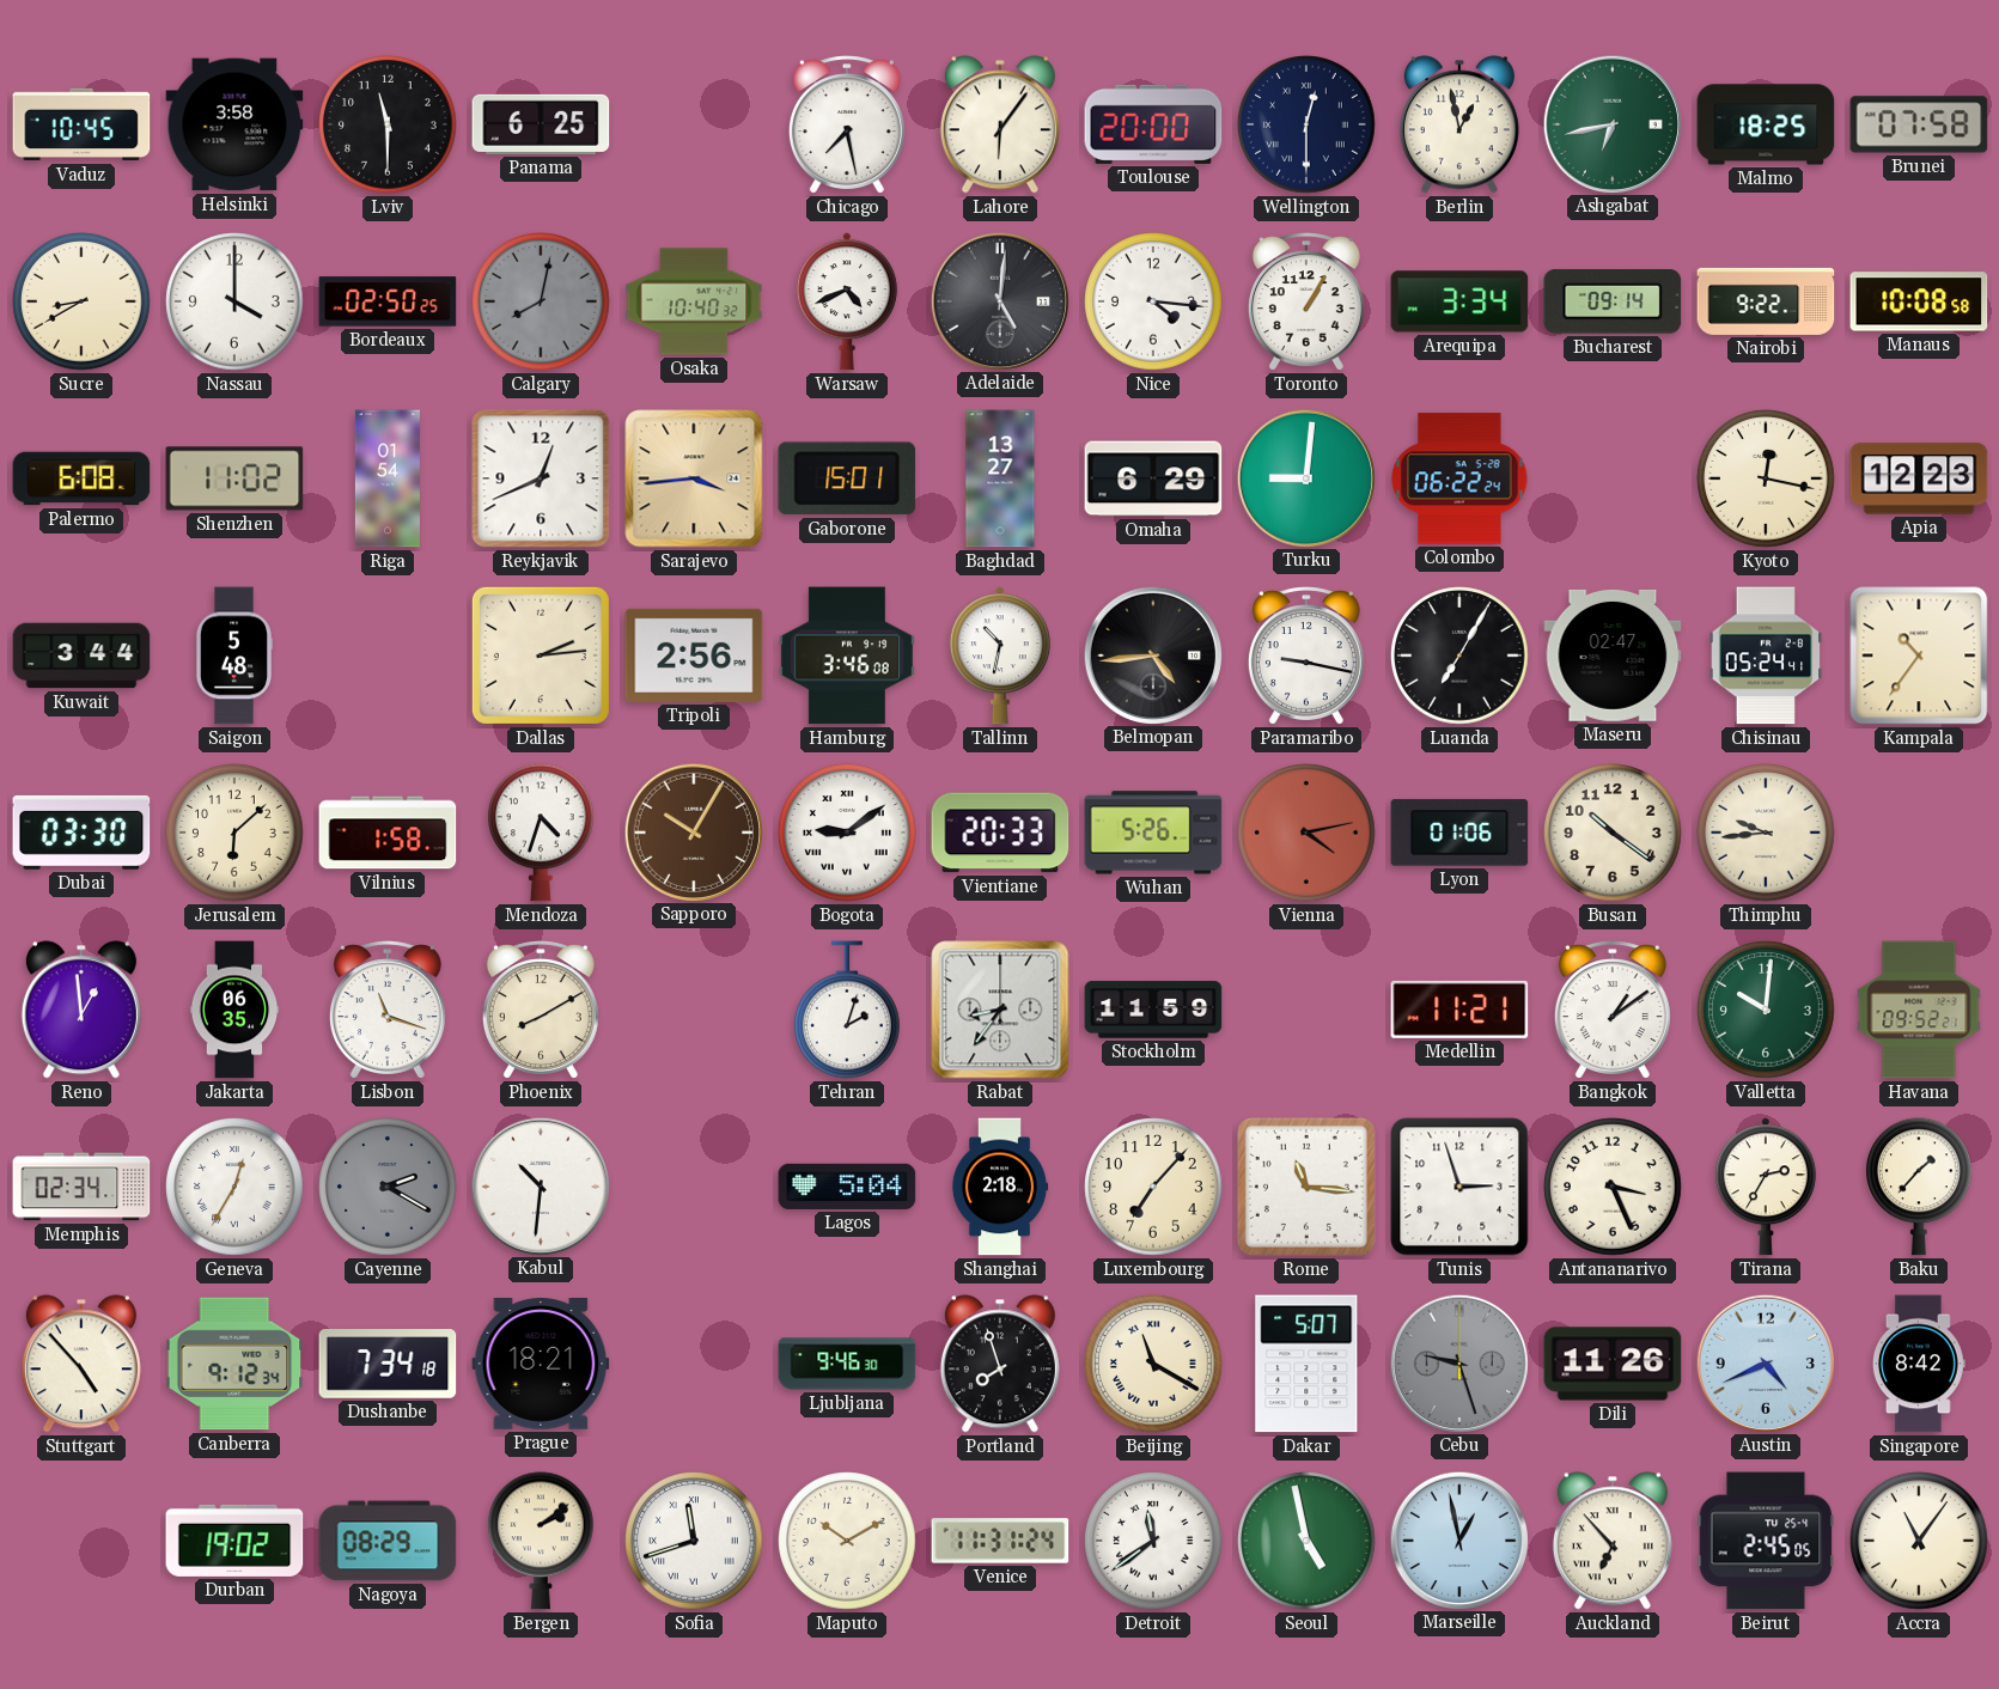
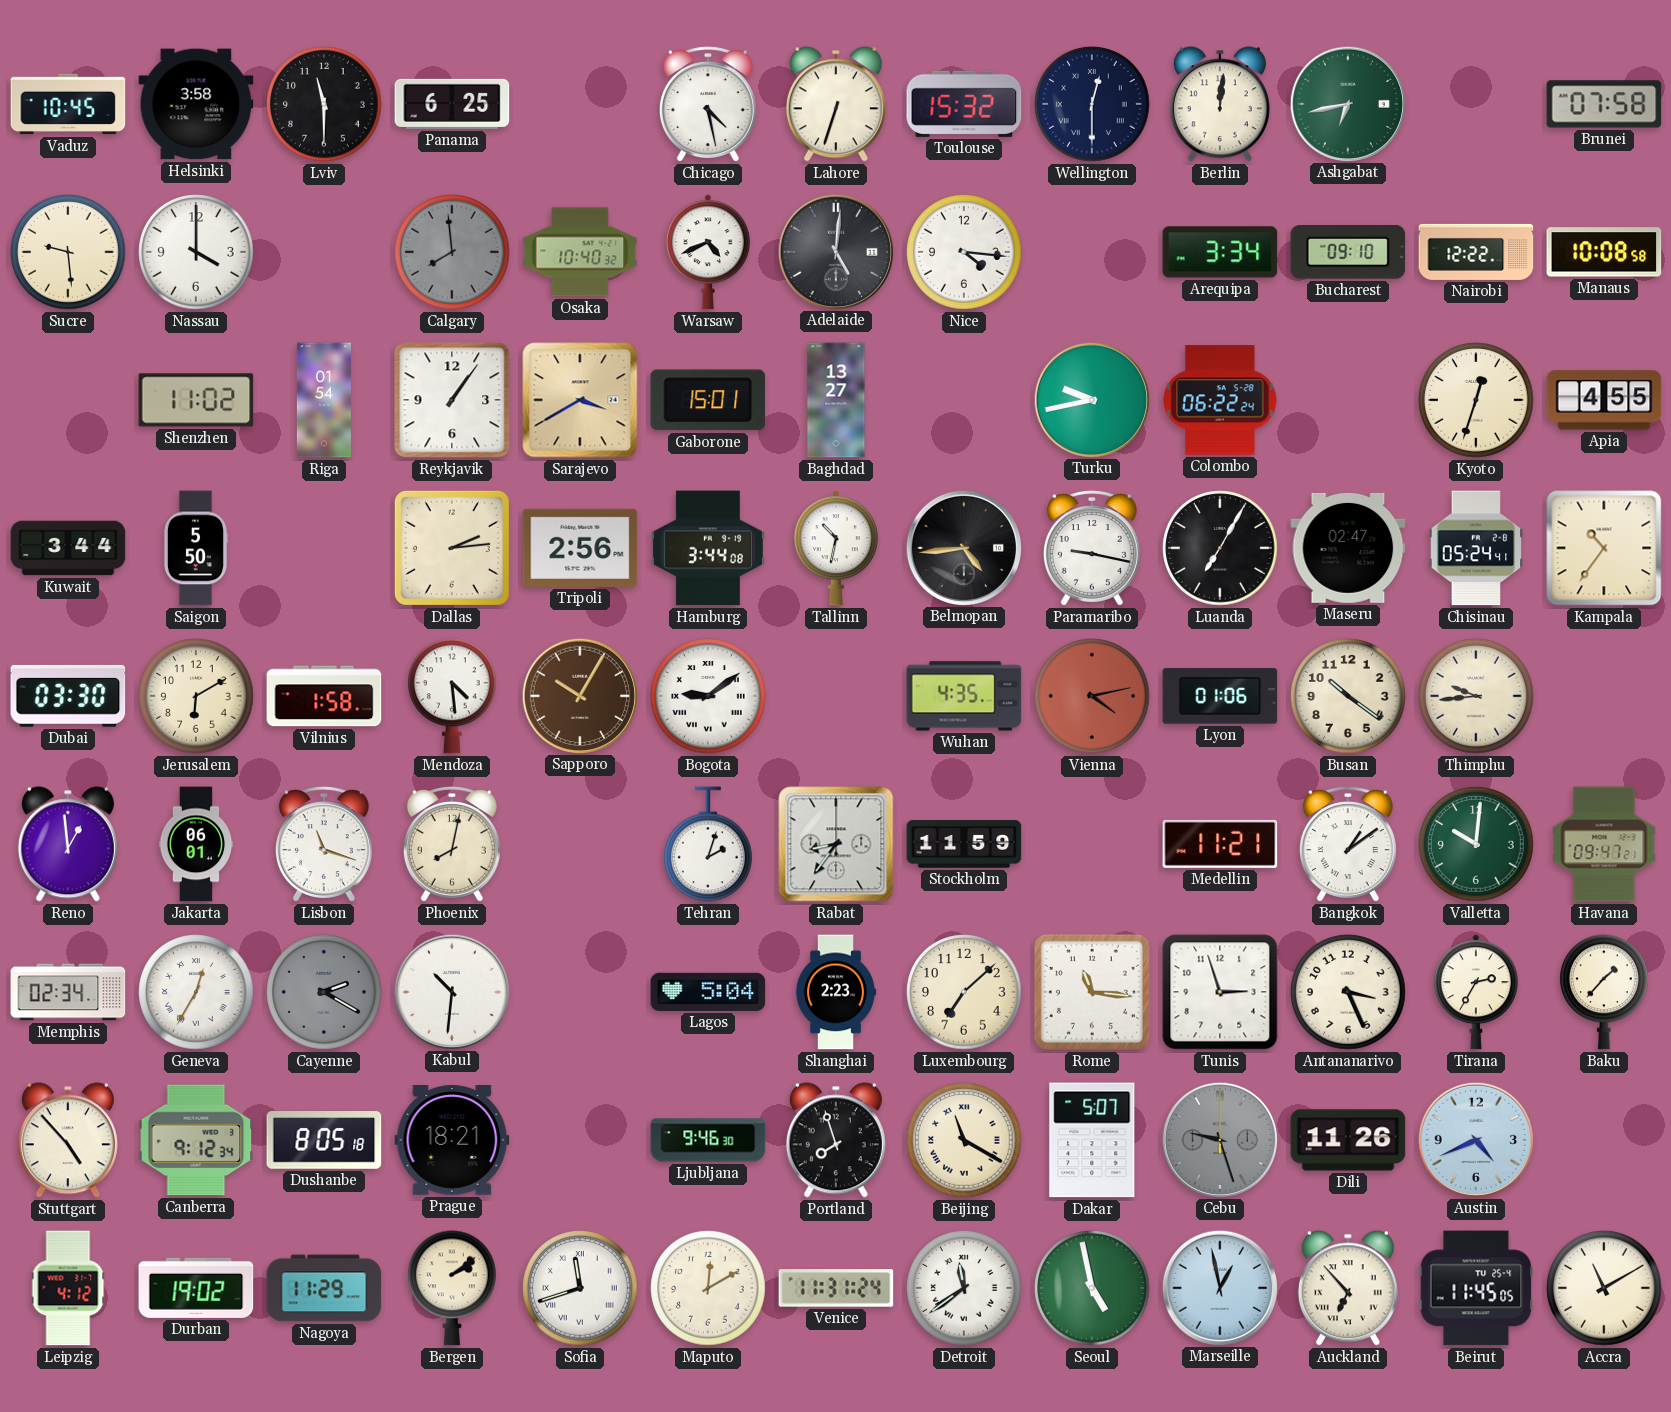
Chicago: 7:28 -> 4:28 (708, 104)
Lahore: 6:06 -> 6:33 (836, 104)
Toulouse: 20:00 -> 15:32 (964, 104)
Berlin: 12:58 -> 12:01 (1220, 104)
Malmo: 18:25 -> none (1766, 124)
Sucre: 8:40 -> 9:29 (68, 252)
Bordeaux: 02:50 -> none (388, 301)
Calgary: 8:02 -> 7:59 (452, 252)
Toronto: 1:05 -> none (1306, 301)
Bucharest: 09:14 -> 09:10 (1348, 252)
Nairobi: 9:22 -> 12:22 (1476, 252)
Palermo: 6:08 -> none (81, 478)
Reykjavik: 12:41 -> 1:06 (452, 400)
Sarajevo: 3:44 -> 3:40 (580, 400)
Omaha: 6:29 -> none (1153, 478)
Turku: 9:01 -> 9:43 (1091, 399)
Kyoto: 12:17 -> 12:33 (1476, 400)
Apia: 12:23 -> 4:55 (1604, 400)
Saigon: 5:48 -> 5:50 (195, 548)
Hamburg: 3:46 -> 3:44 (708, 548)
Jerusalem: 6:08 -> 6:10 (196, 696)
Mendoza: 4:33 -> 4:29 (453, 696)
Vientiane: 20:33 -> none (1000, 833)
Wuhan: 5:26 -> 4:35 (964, 696)
Jakarta: 06:35 -> 06:01 (196, 844)
Phoenix: 8:10 -> 8:02 (452, 844)
Havana: 09:52 -> 09:47 (1604, 844)
Shanghai: 2:18 -> 2:23 (836, 992)
Luxembourg: 7:07 -> 7:08 (964, 992)
Dushanbe: 7:34 -> 8:05 (324, 1141)
Singapore: 8:42 -> none (1919, 1364)
Leipzig: none -> 4:12 (68, 1288)
Nagoya: 08:29 -> 11:29 (324, 1288)
Maputo: 10:10 -> 12:10 (708, 1288)
Beirut: 2:45 -> 11:45 (1476, 1288)
Accra: 11:06 -> 11:10 (1604, 1288)
